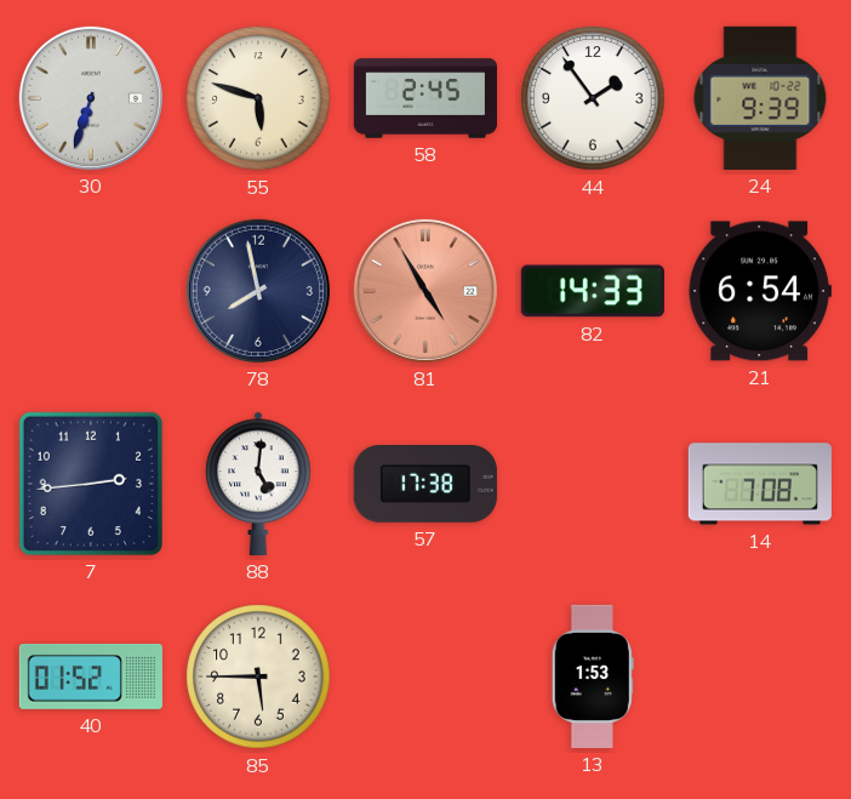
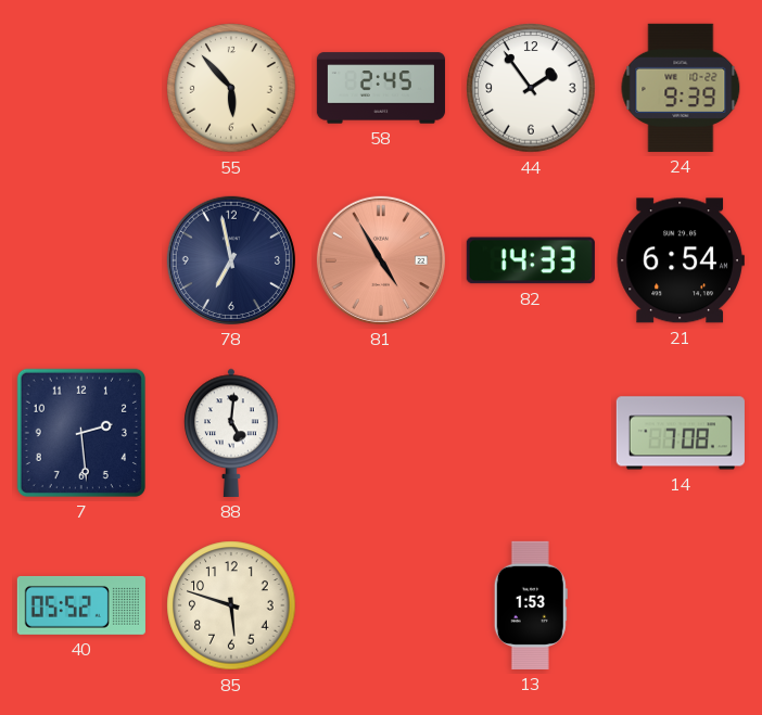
30: 6:33 -> none (91, 98)
55: 5:48 -> 5:53 (231, 88)
78: 7:58 -> 6:58 (231, 260)
7: 2:44 -> 2:29 (81, 433)
57: 17:38 -> none (425, 485)
40: 01:52 -> 05:52 (81, 605)
85: 5:45 -> 5:48 (231, 605)
